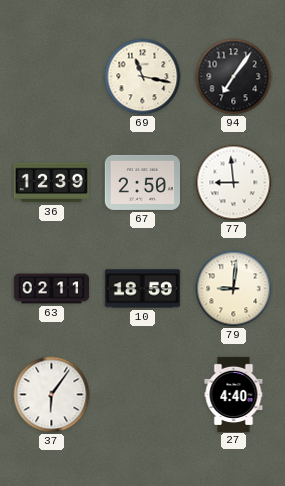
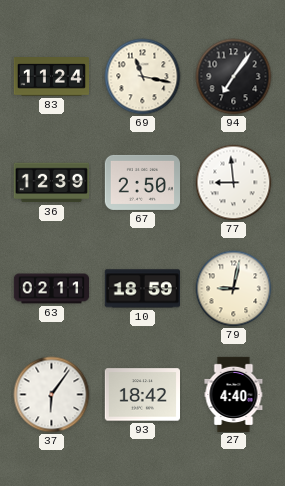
83: none -> 11:24 (51, 77)
79: 9:01 -> 9:02 (234, 289)
93: none -> 18:42 (142, 395)
